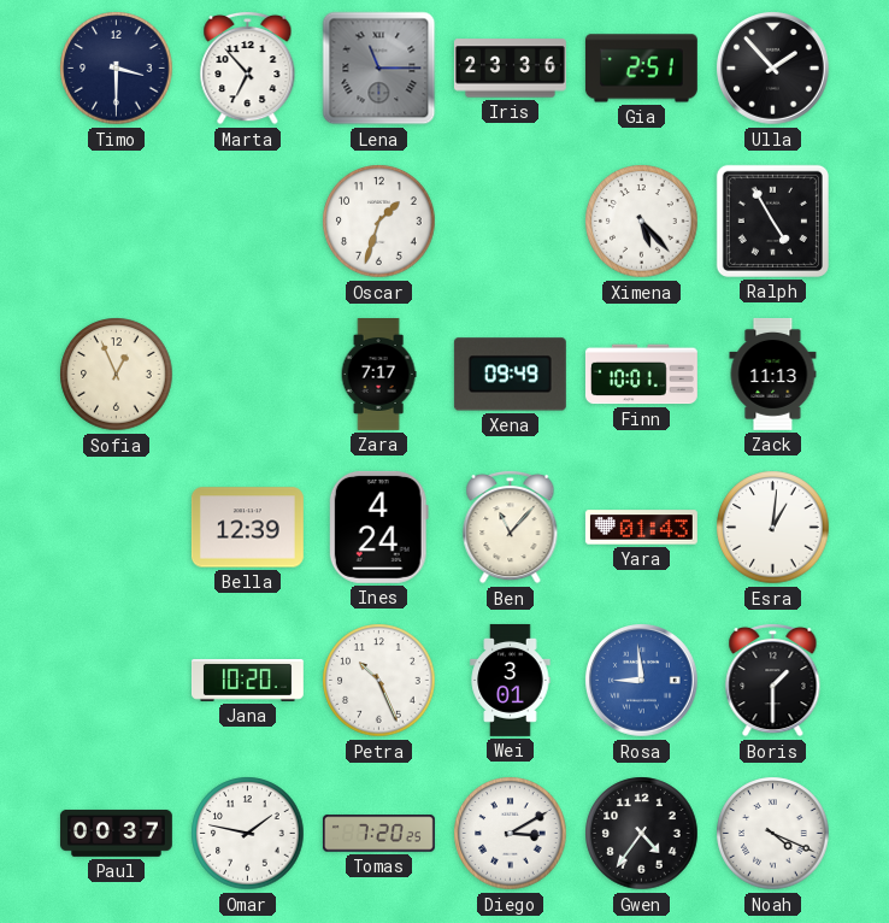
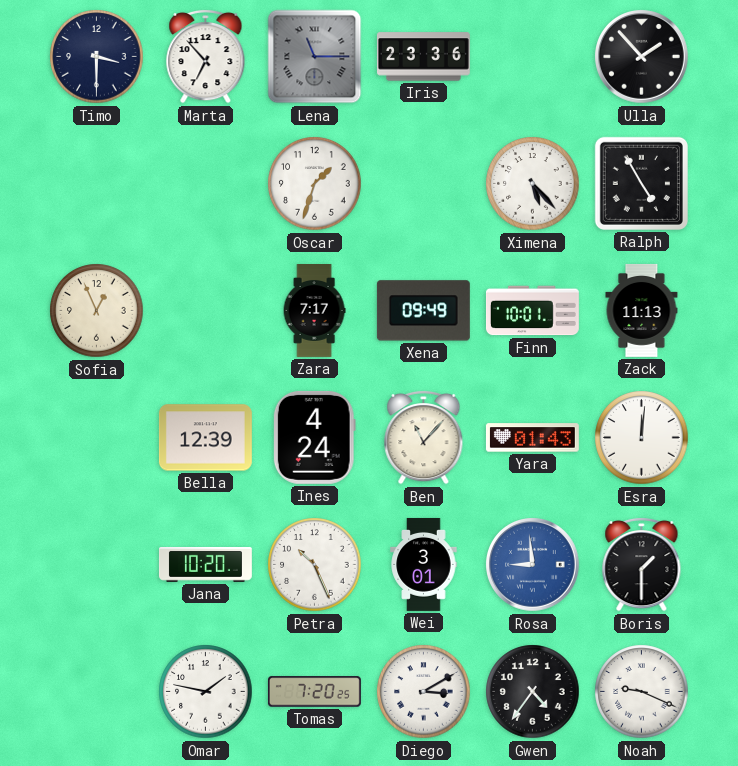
Gia: 2:51 -> none (641, 69)
Esra: 1:01 -> 12:01 (642, 438)
Paul: 00:37 -> none (116, 833)
Noah: 4:19 -> 9:19 (642, 692)
